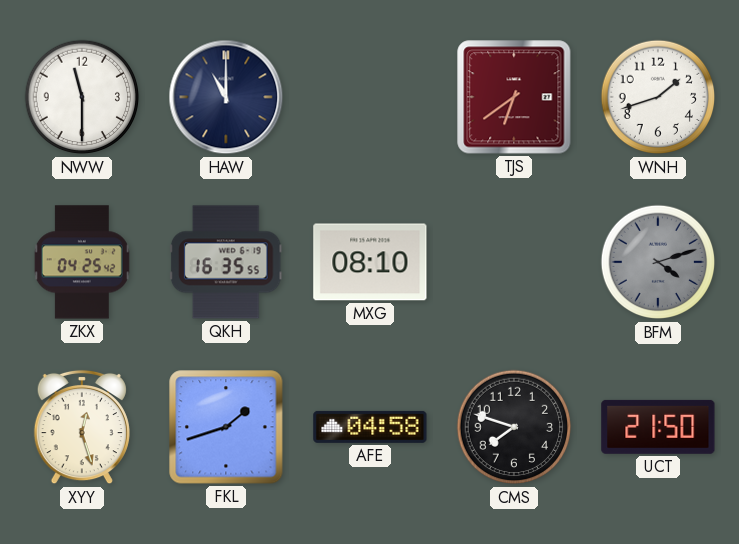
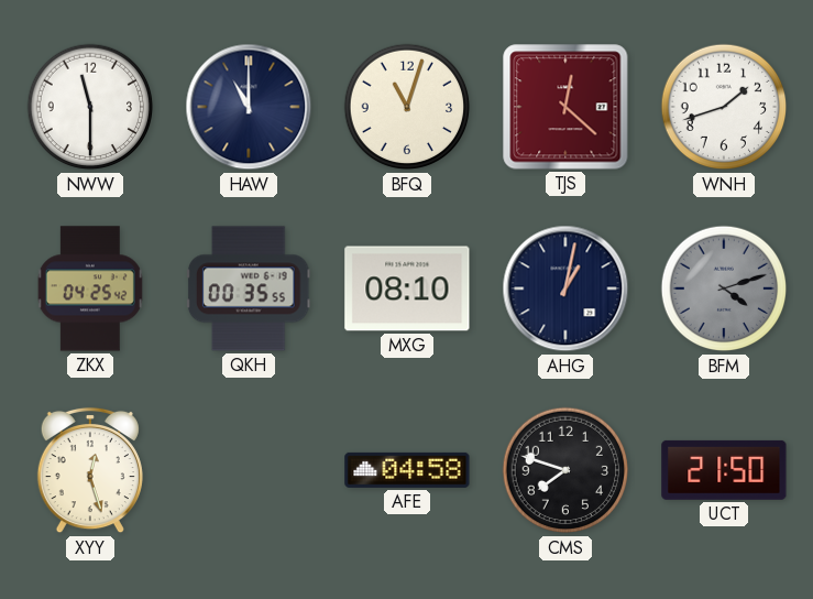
BFQ: none -> 11:03 (407, 107)
TJS: 6:39 -> 12:22 (565, 107)
QKH: 16:35 -> 00:35 (249, 288)
AHG: none -> 1:02 (565, 288)
FKL: 1:42 -> none (226, 427)
